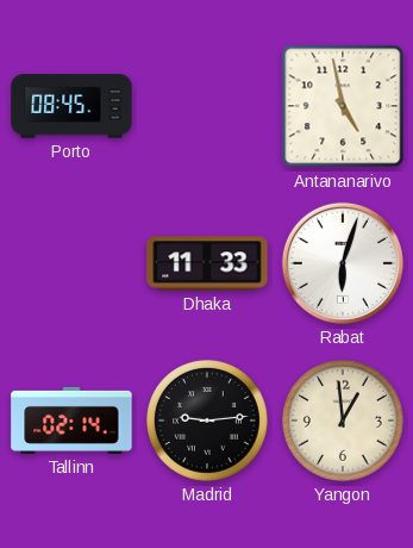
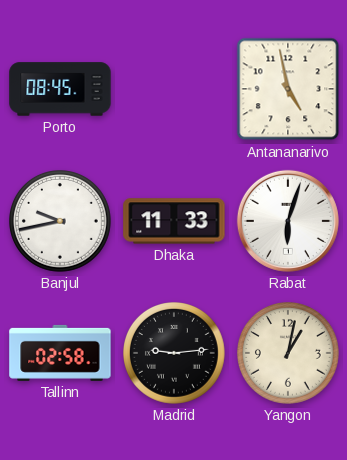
Banjul: none -> 9:43 (61, 222)
Tallinn: 02:14 -> 02:58 (60, 353)
Yangon: 12:59 -> 1:02 (289, 354)
